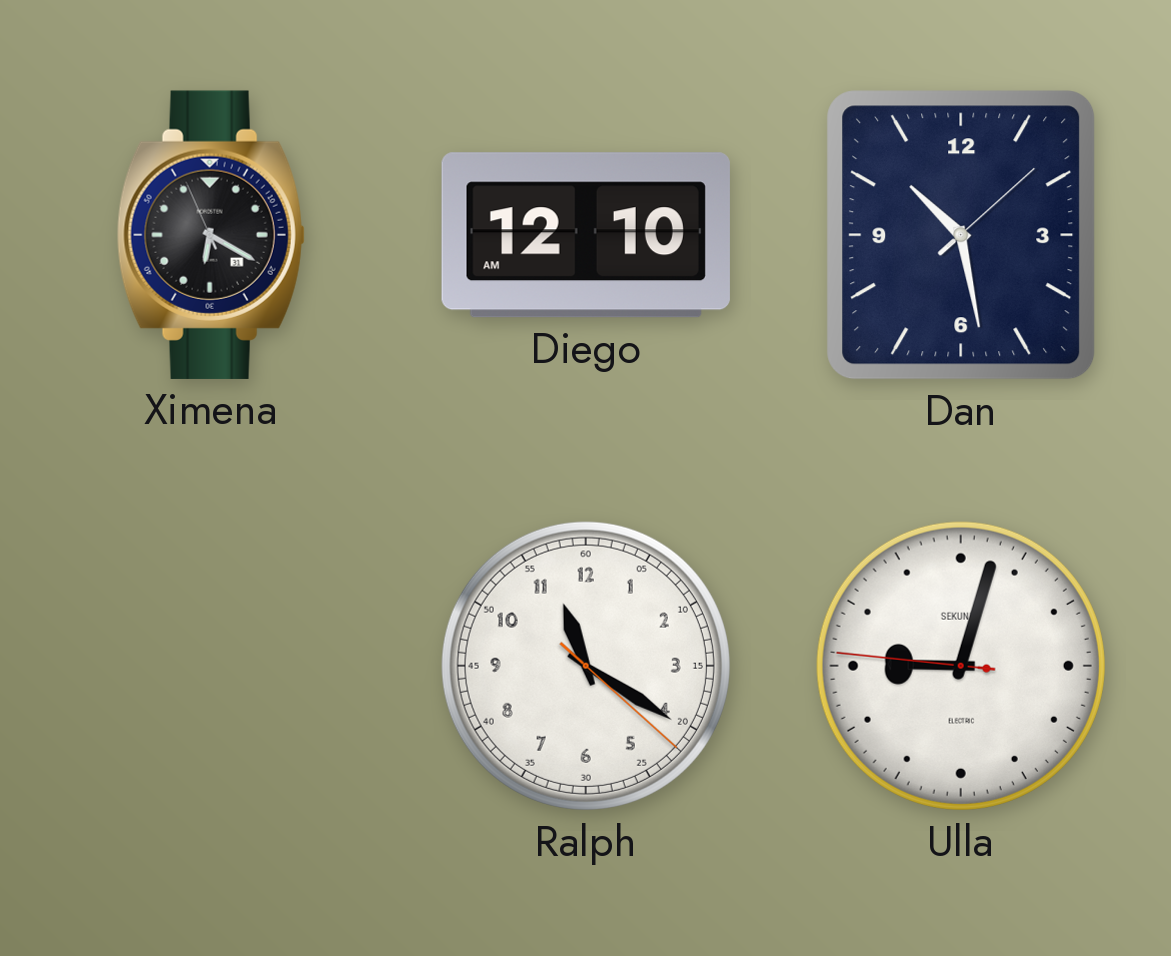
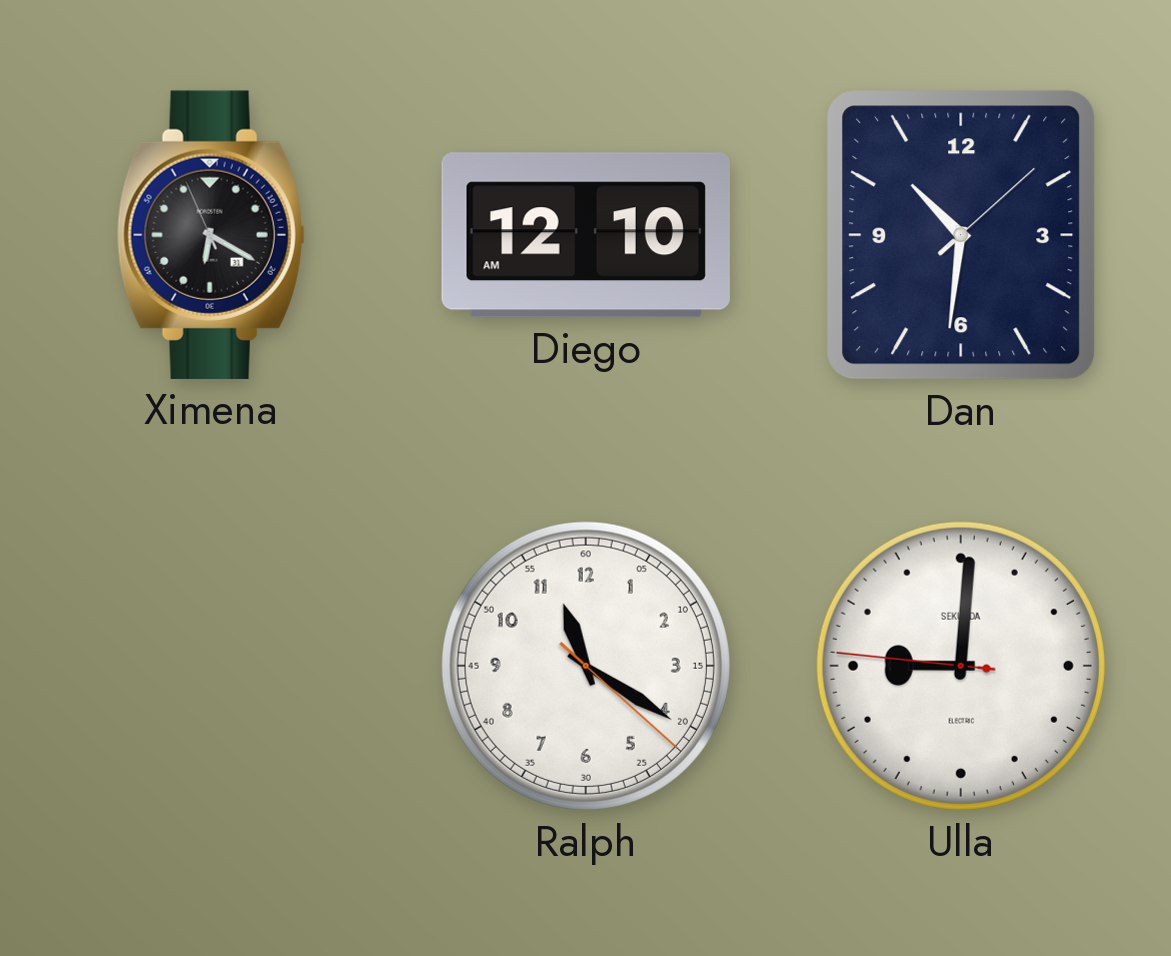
Dan: 10:28 -> 10:31 (961, 235)
Ulla: 9:02 -> 9:00 (961, 666)
